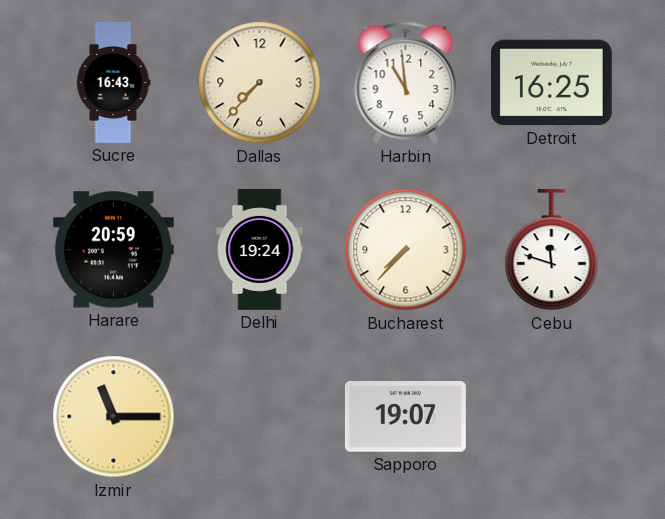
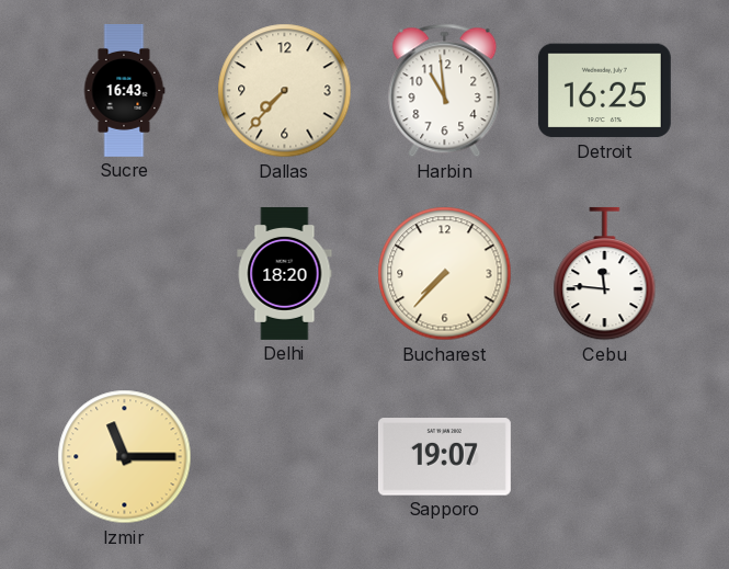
Harare: 20:59 -> none (113, 250)
Delhi: 19:24 -> 18:20 (285, 273)
Cebu: 11:48 -> 11:46 (605, 274)
